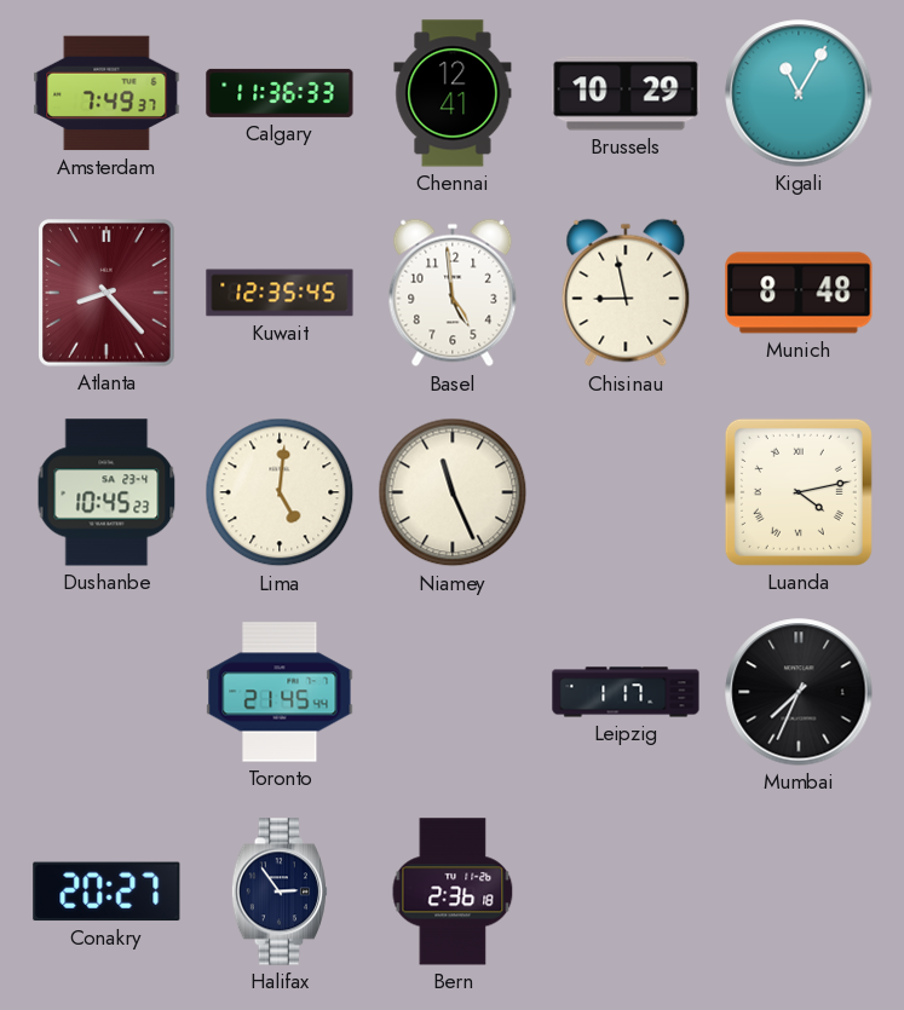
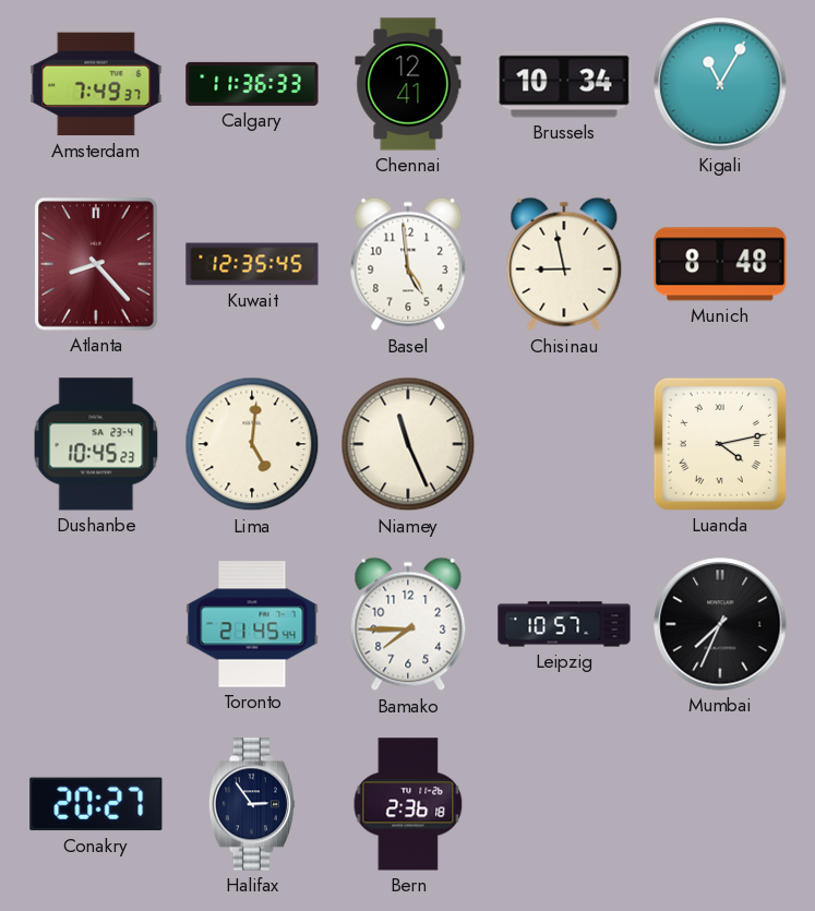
Brussels: 10:29 -> 10:34 (564, 84)
Bamako: none -> 7:45 (408, 624)
Leipzig: 1:17 -> 10:57 (564, 624)
